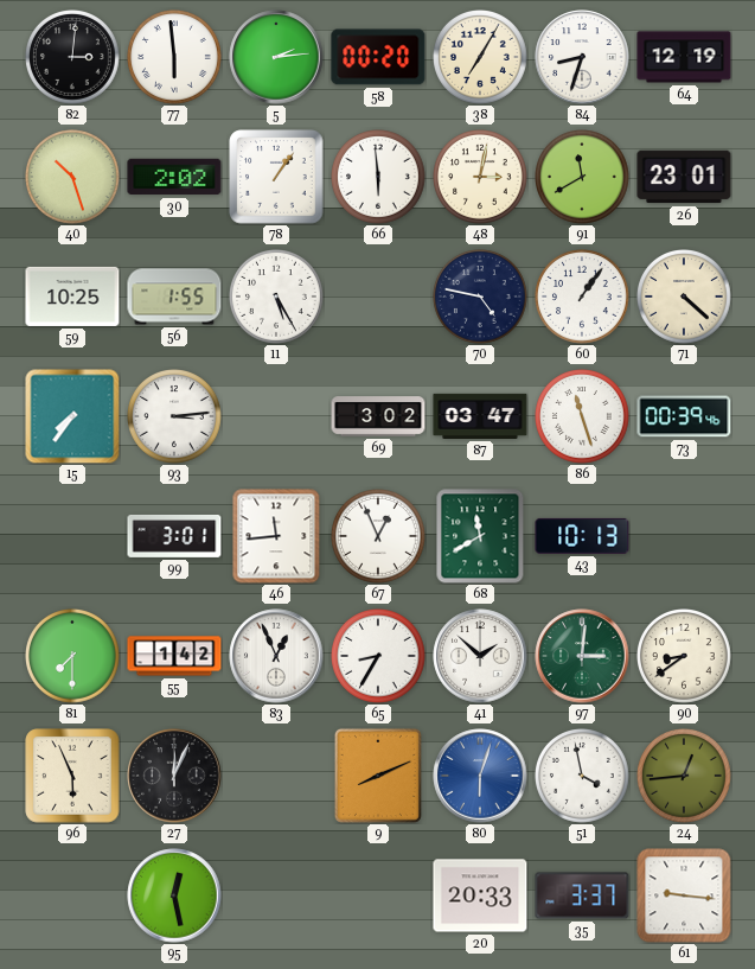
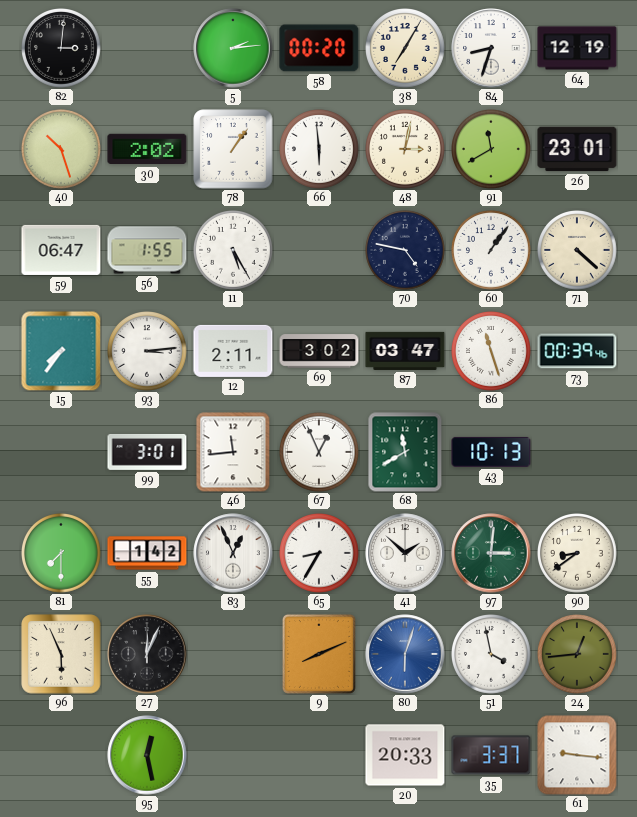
77: 5:59 -> none (175, 58)
59: 10:25 -> 06:47 (61, 250)
12: none -> 2:11 (233, 351)
